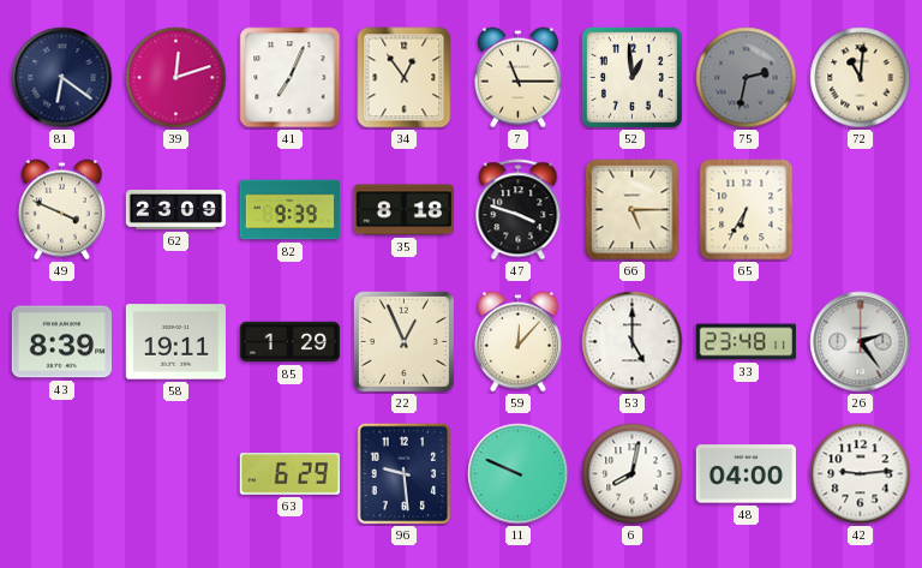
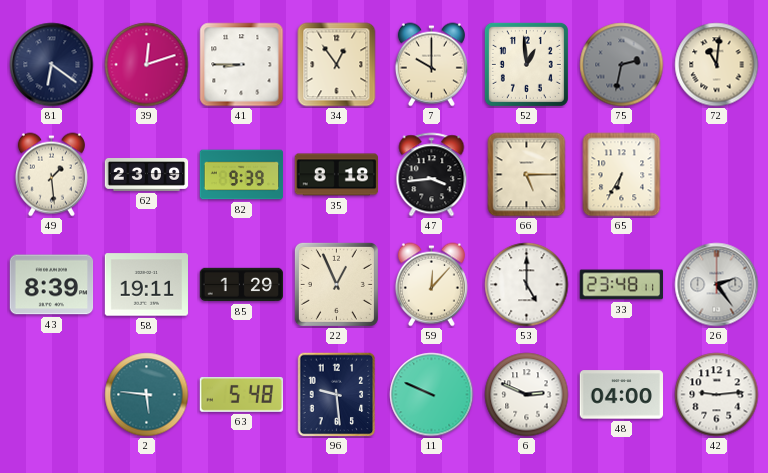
41: 7:04 -> 8:45 (242, 65)
7: 11:15 -> 10:00 (431, 65)
49: 3:49 -> 1:29 (51, 175)
47: 3:48 -> 3:44 (432, 175)
2: none -> 5:46 (147, 395)
63: 6:29 -> 5:48 (241, 395)
6: 8:02 -> 2:49 (527, 395)
